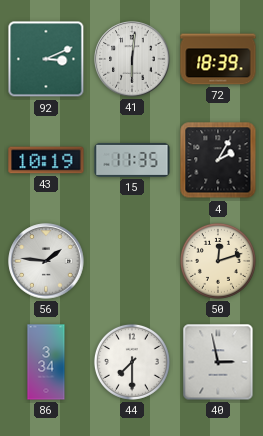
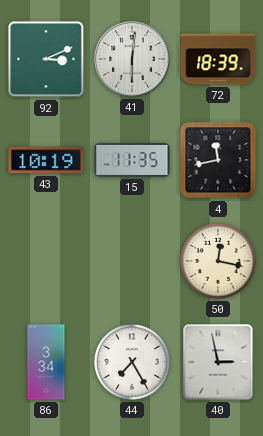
4: 2:05 -> 11:43 (218, 160)
56: 1:46 -> none (46, 261)
50: 12:12 -> 12:17 (218, 261)
44: 7:30 -> 7:25 (132, 362)
